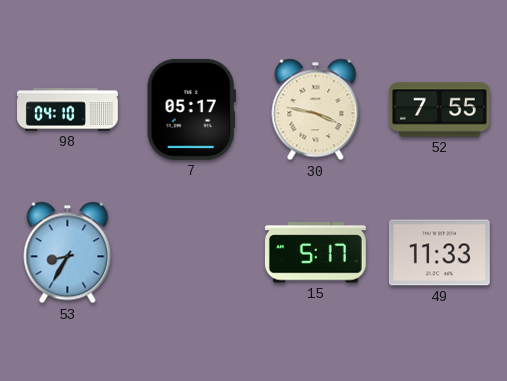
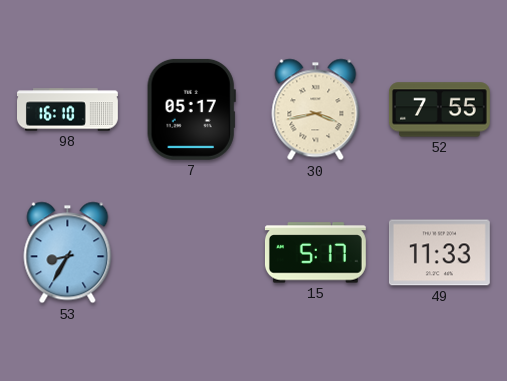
98: 04:10 -> 16:10 (68, 110)
30: 3:47 -> 3:43 (316, 110)
